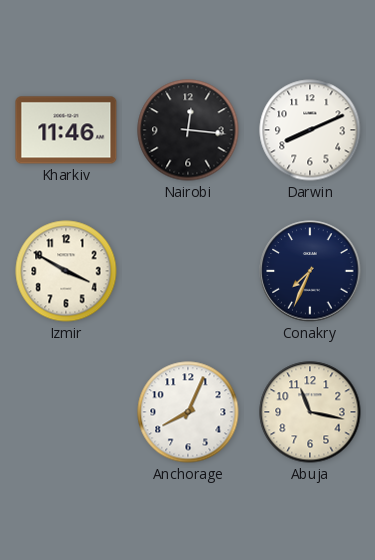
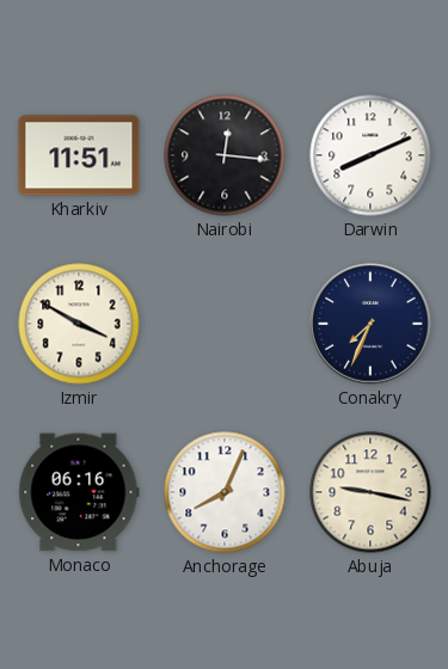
Kharkiv: 11:46 -> 11:51 (79, 155)
Monaco: none -> 06:16 (79, 492)
Abuja: 11:17 -> 9:17 (370, 492)
